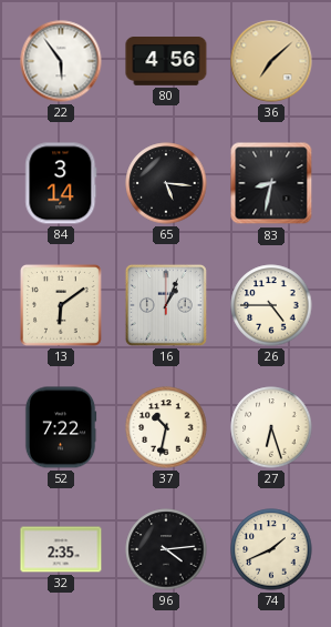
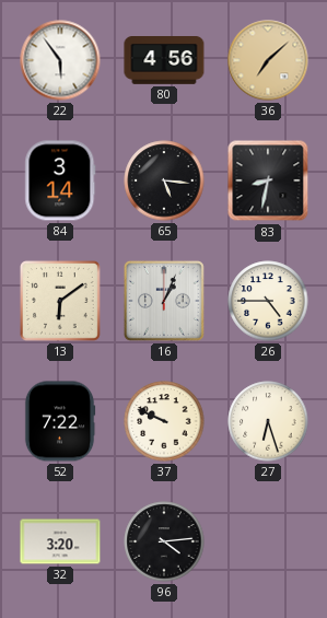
37: 10:32 -> 9:49 (164, 421)
32: 2:35 -> 3:20 (60, 541)
74: 1:41 -> none (271, 549)
